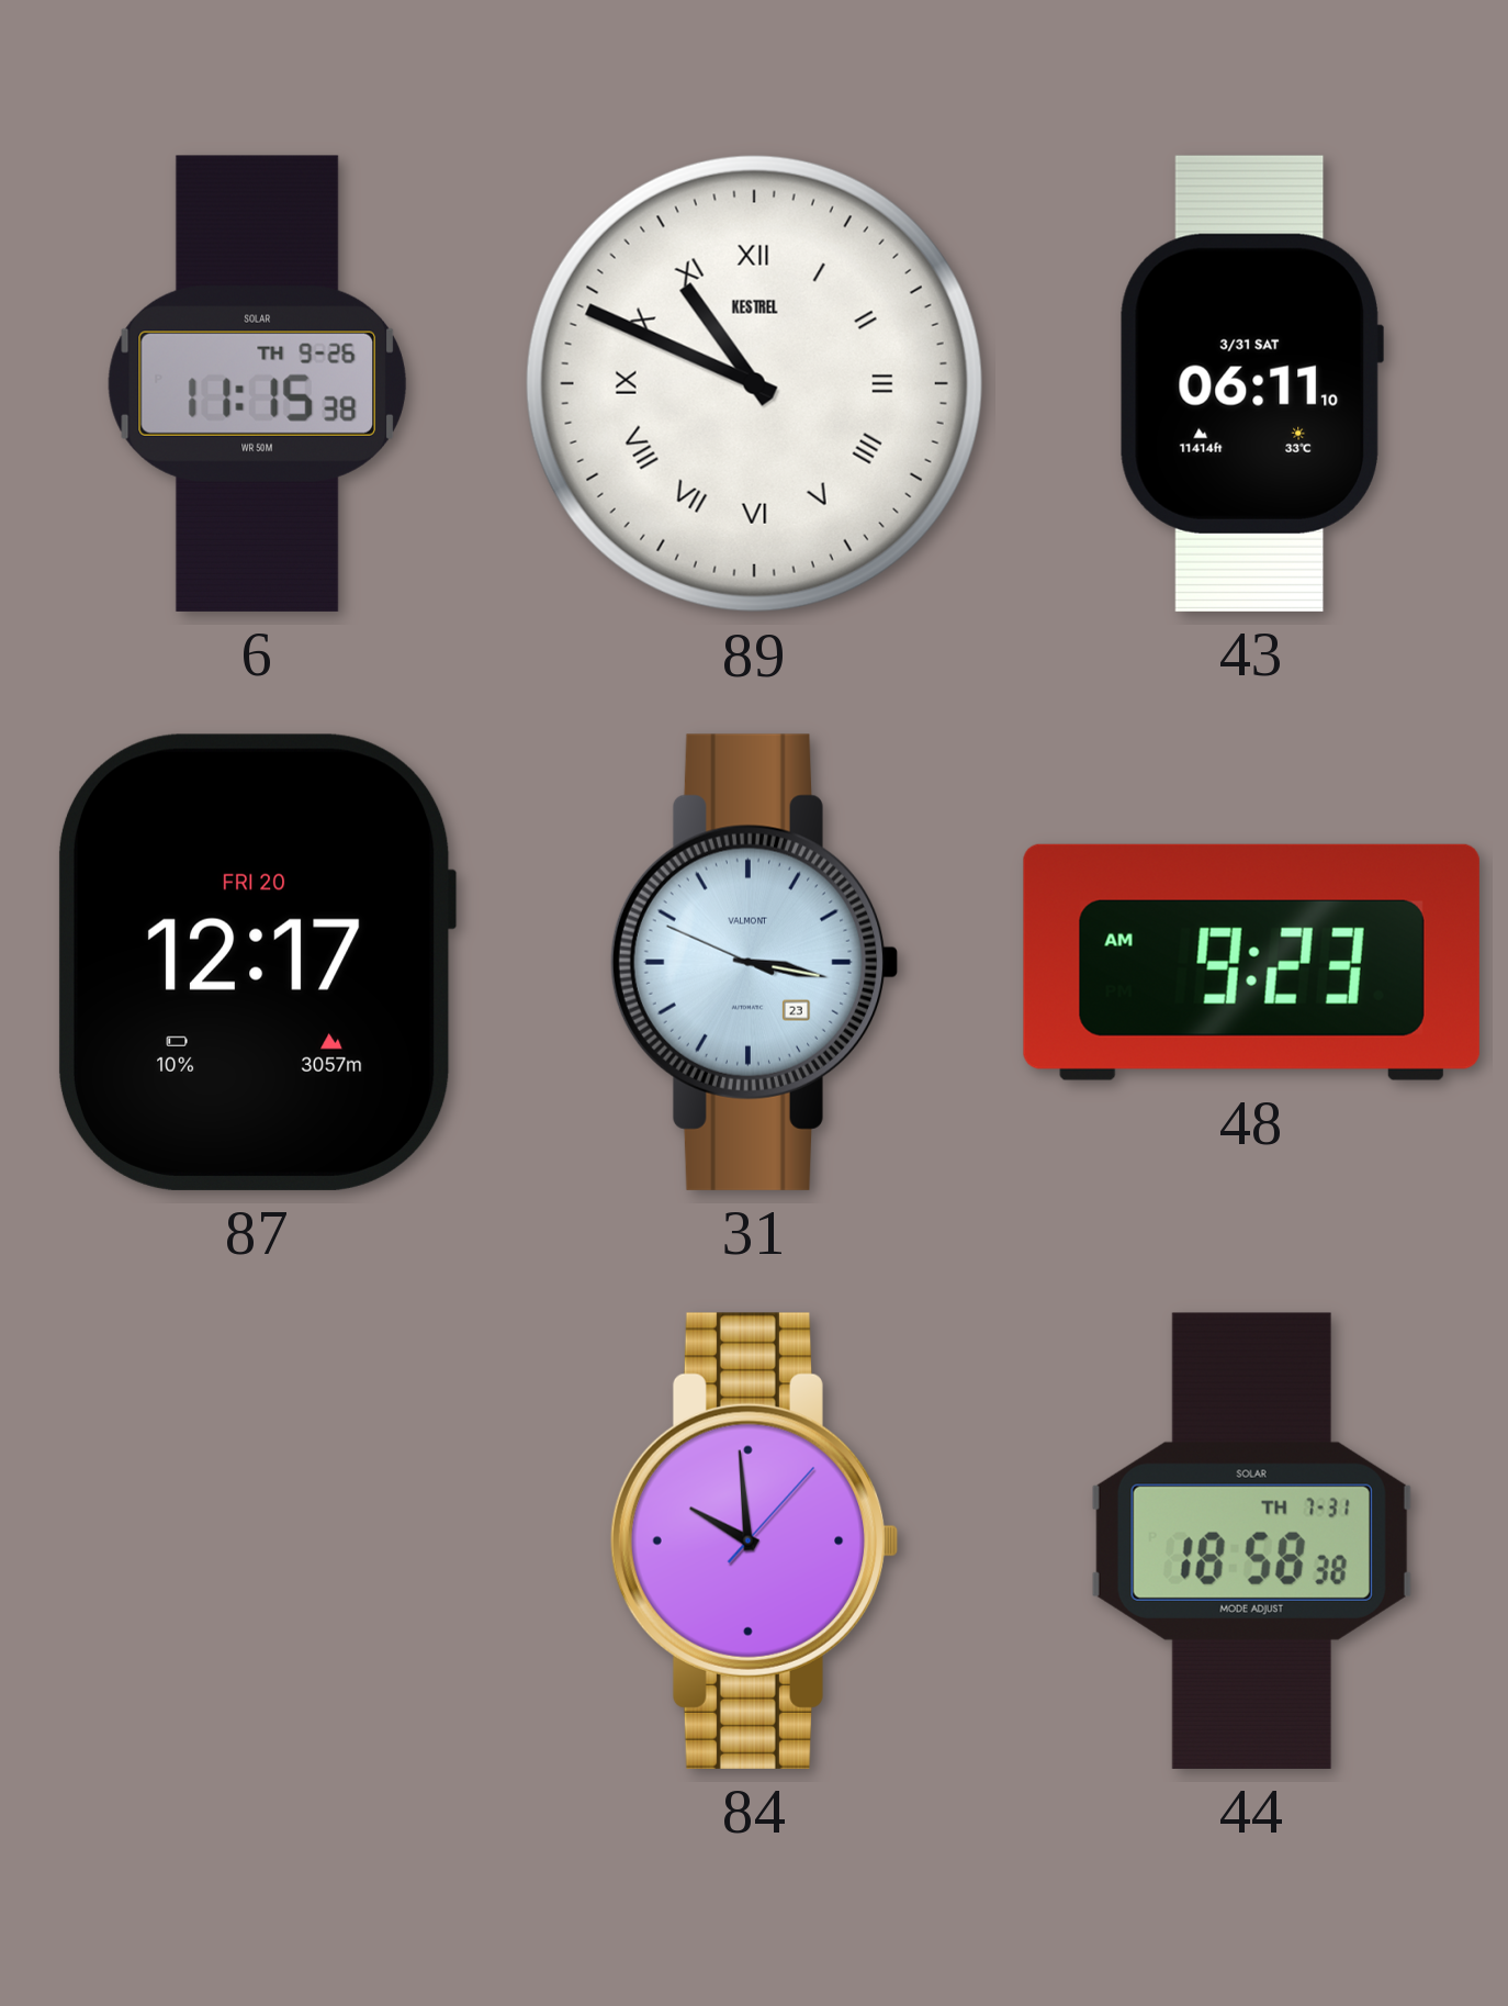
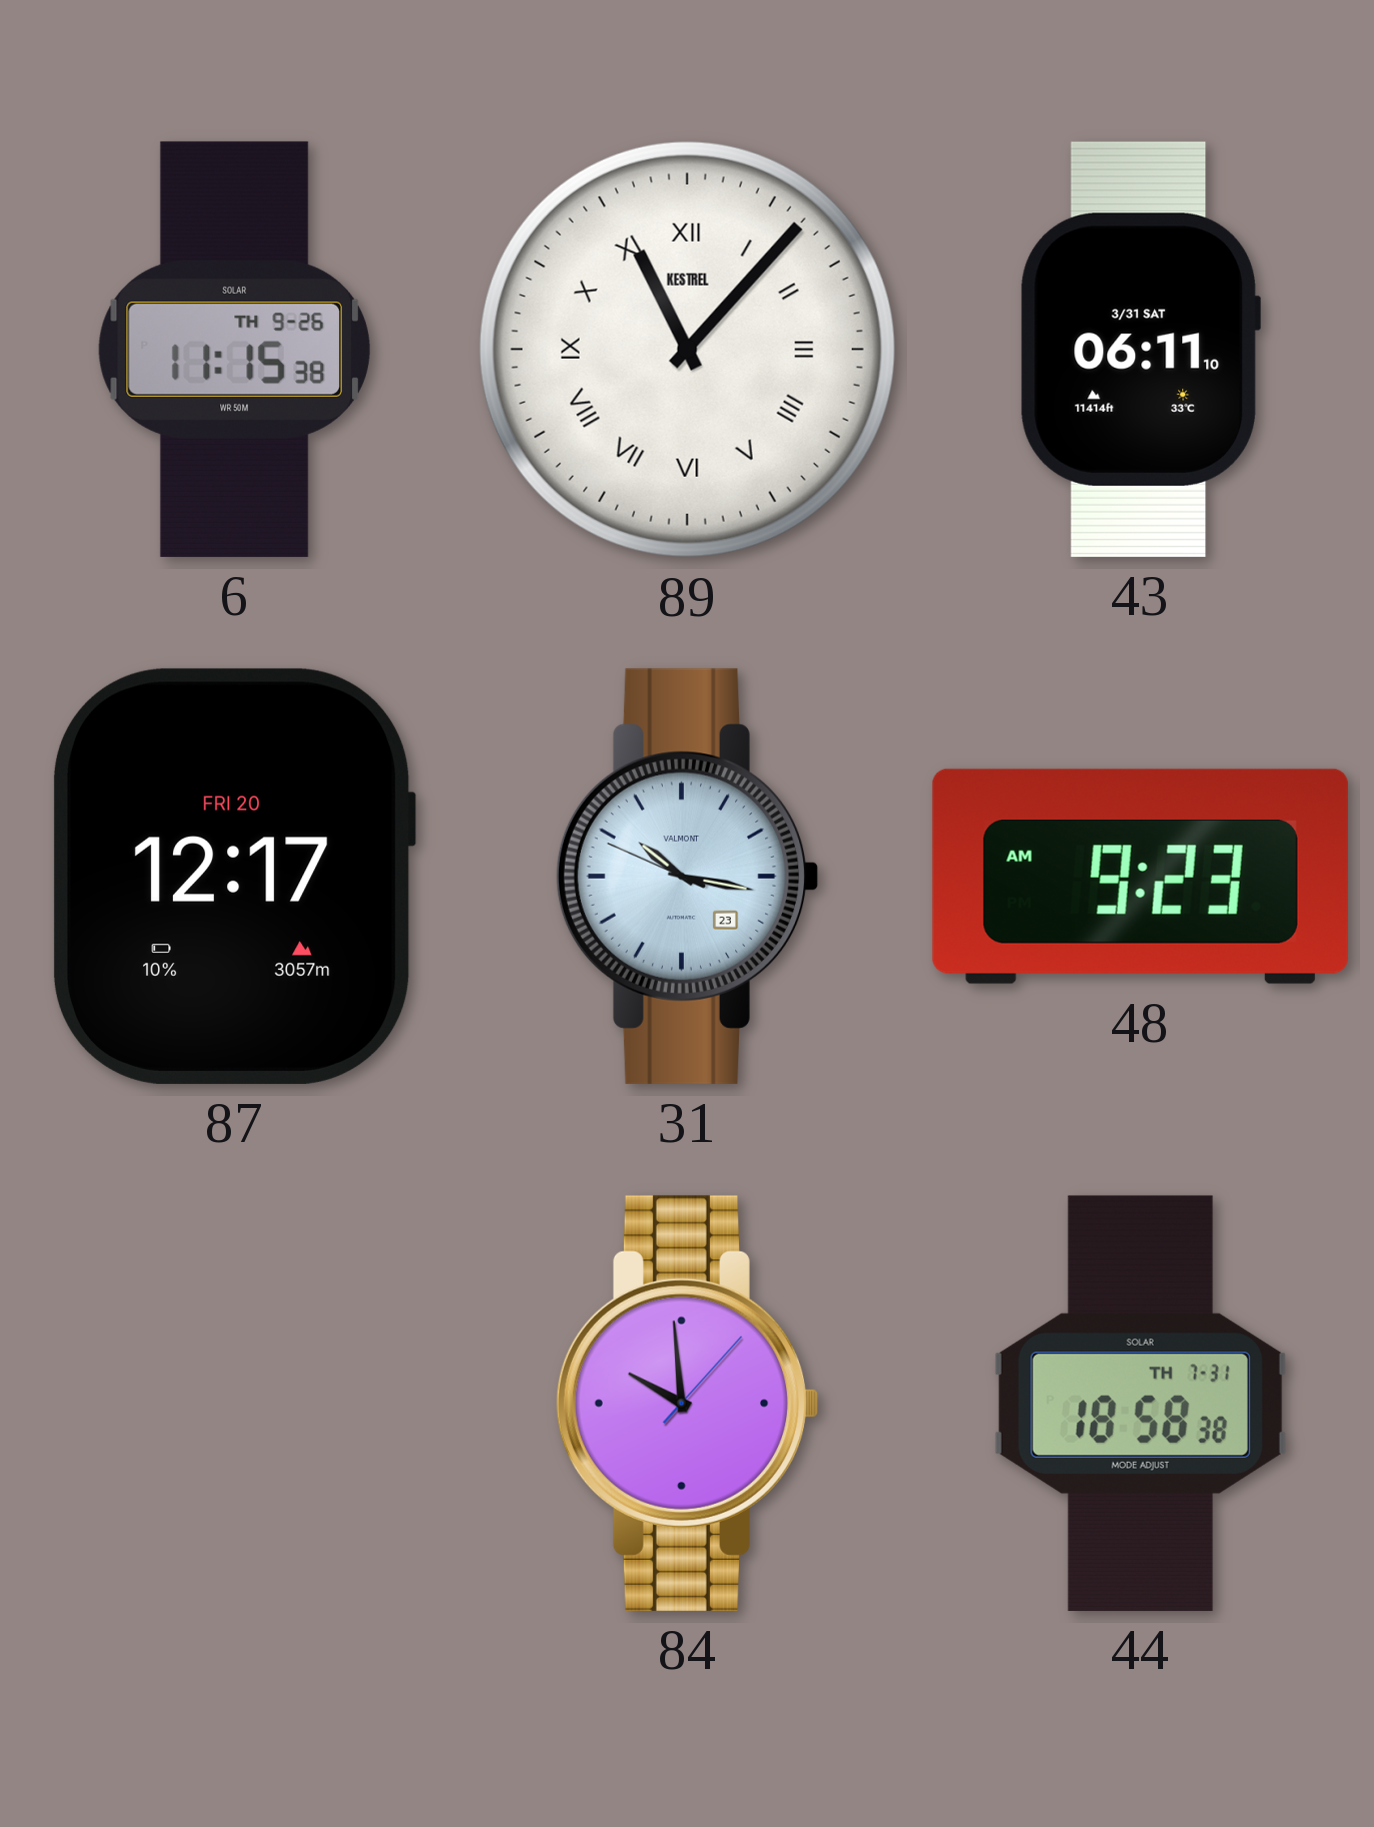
89: 10:49 -> 11:07 (687, 349)
31: 3:16 -> 10:16 (687, 876)
